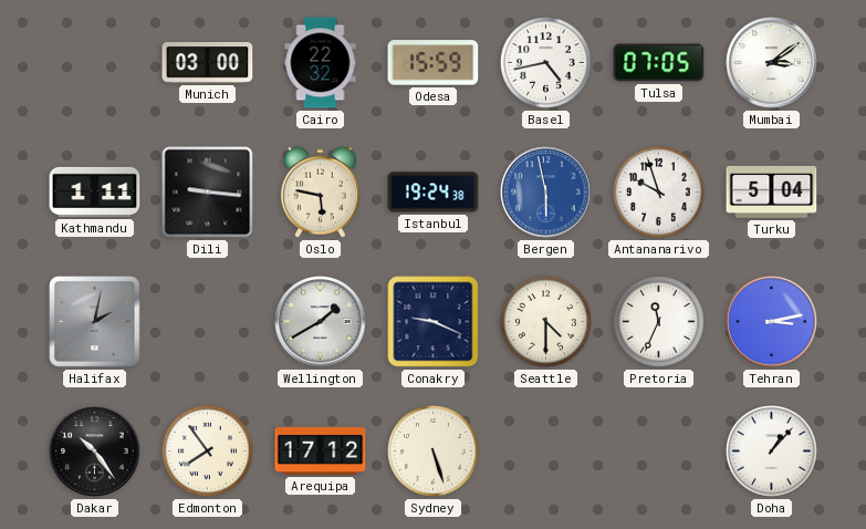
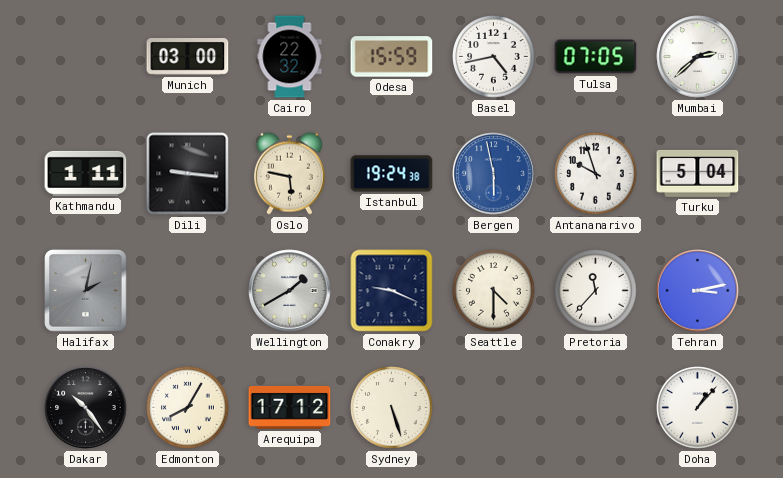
Mumbai: 3:09 -> 2:38 (698, 57)
Pretoria: 11:34 -> 11:37 (596, 291)
Edmonton: 7:54 -> 8:05 (188, 408)
